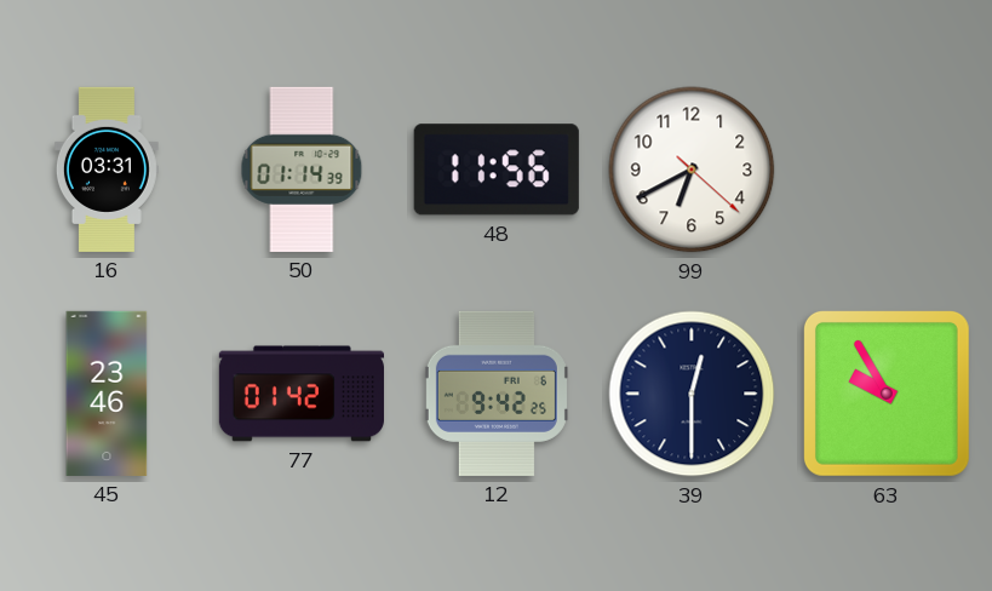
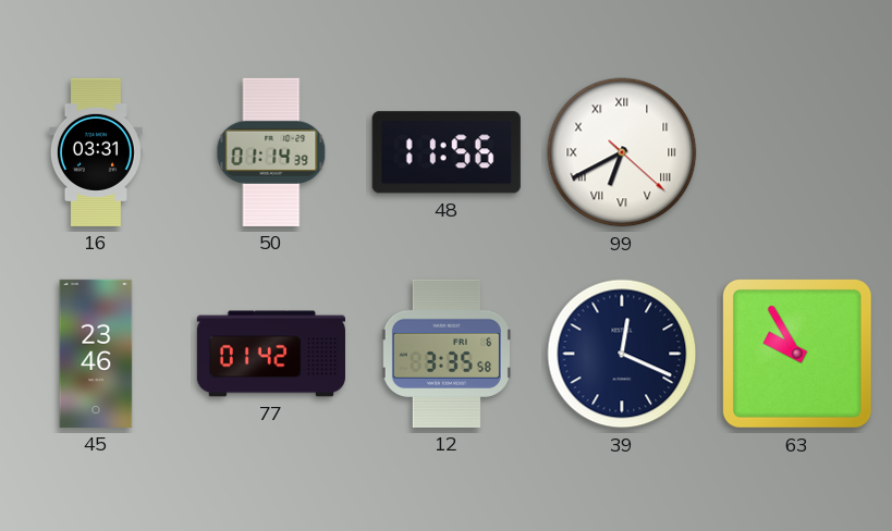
99 numerals: Arabic -> Roman (622, 152)
12: 9:42 -> 3:35 (447, 354)
39: 12:30 -> 12:19 (622, 354)
